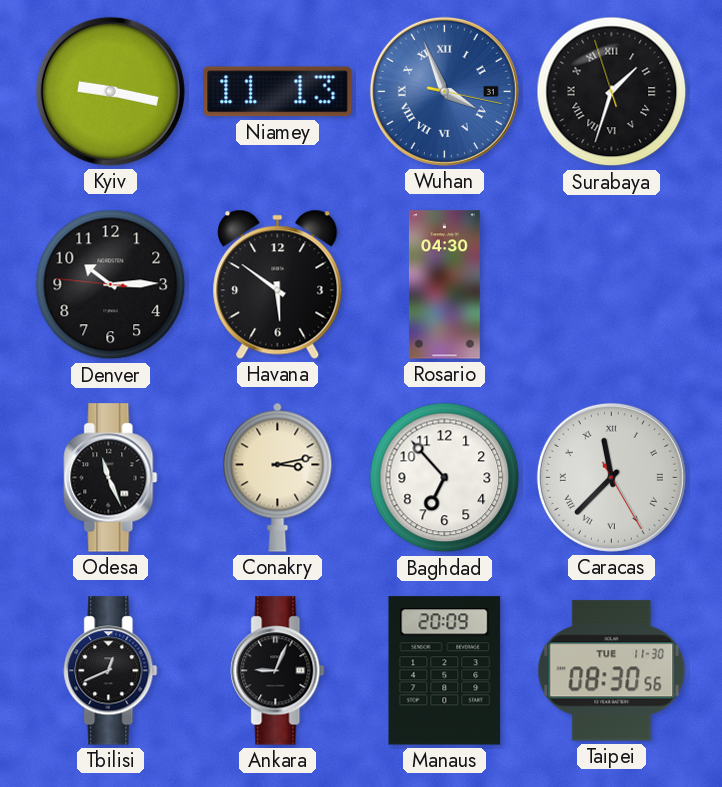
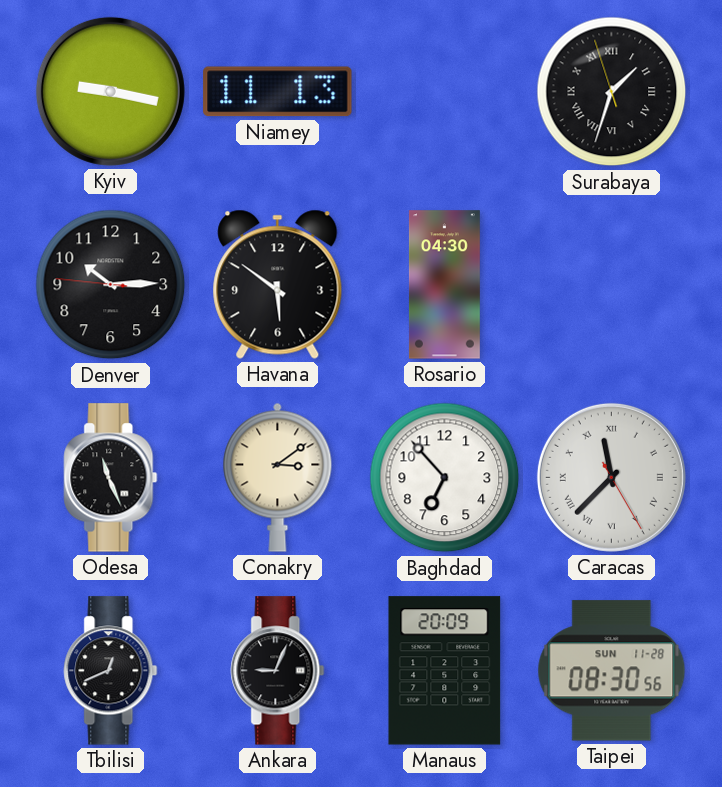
Wuhan: 3:56 -> none (444, 91)
Conakry: 3:13 -> 3:09 (278, 477)
Taipei date: TUE 11-30 -> SUN 11-28 (612, 671)
